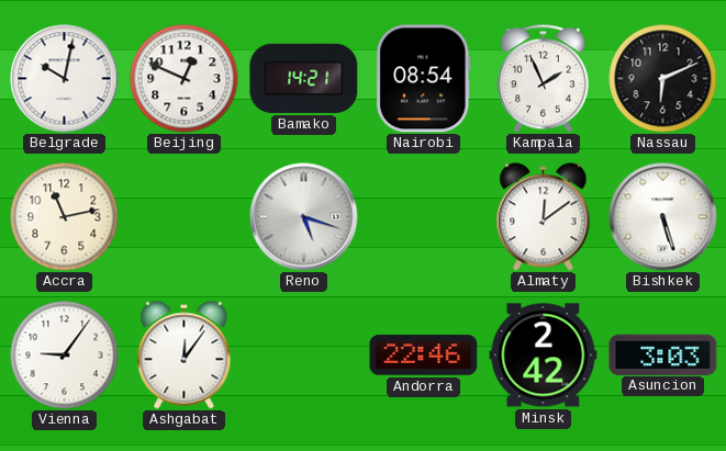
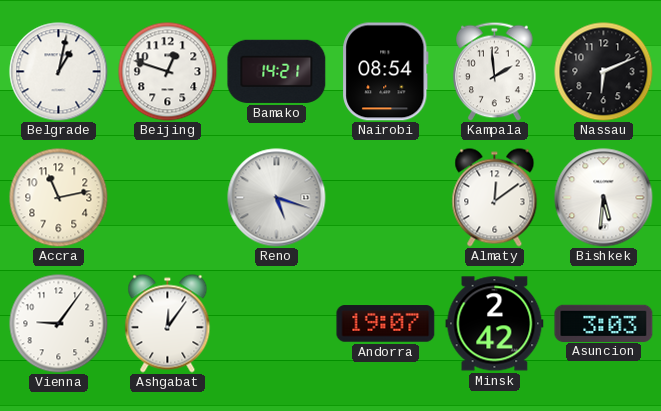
Belgrade: 10:02 -> 1:02 (59, 72)
Beijing: 12:49 -> 12:48 (168, 72)
Kampala: 1:56 -> 1:59 (495, 71)
Bishkek: 5:27 -> 5:31 (604, 198)
Andorra: 22:46 -> 19:07 (386, 324)
